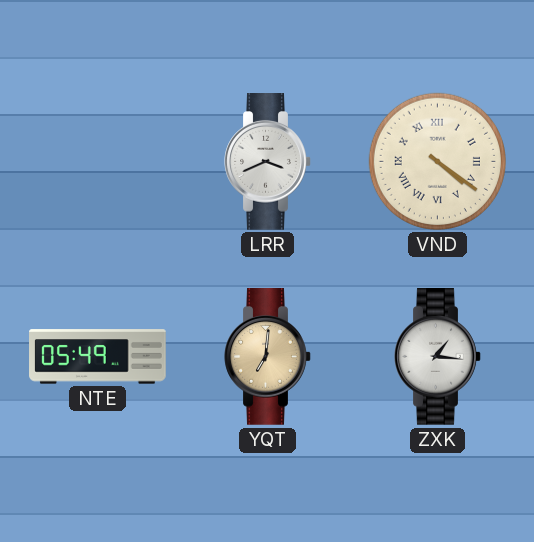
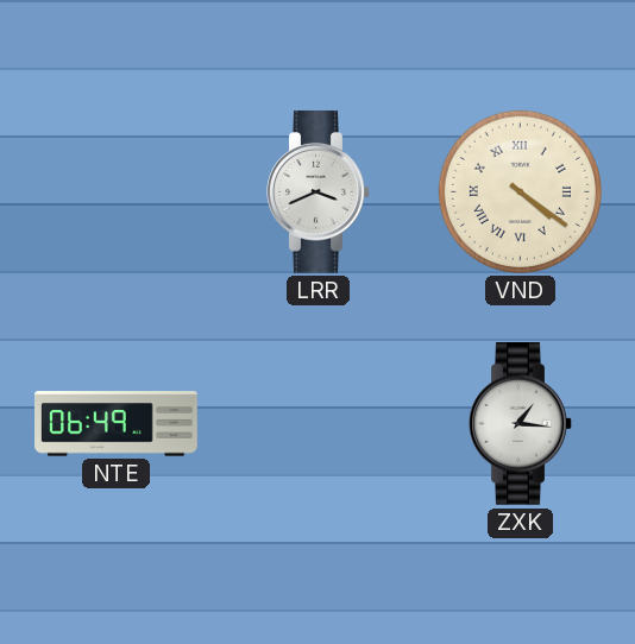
NTE: 05:49 -> 06:49 (117, 424)
YQT: 7:01 -> none (268, 357)
